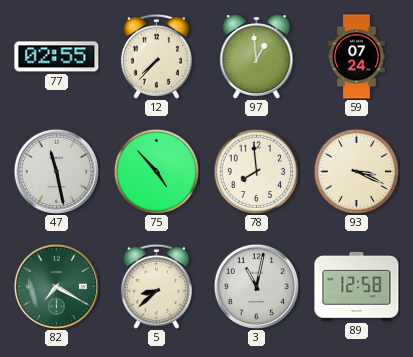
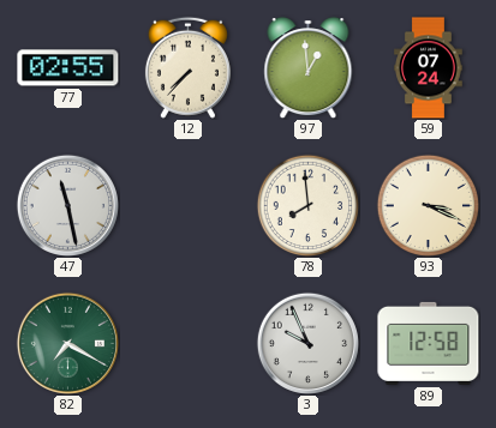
75: 4:53 -> none (156, 171)
5: 8:38 -> none (156, 286)
3: 11:02 -> 9:56 (307, 343)
